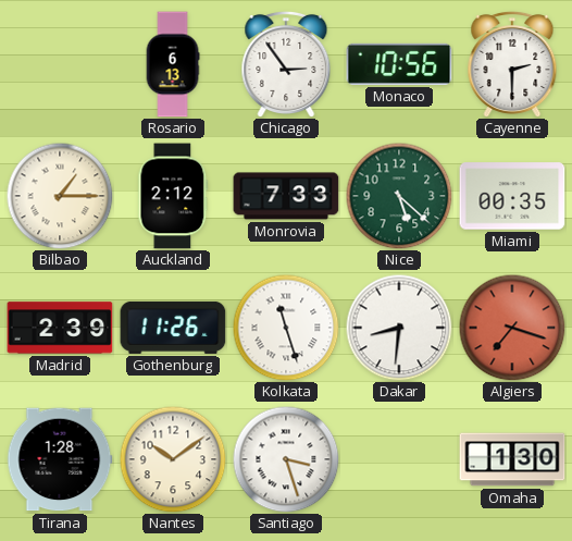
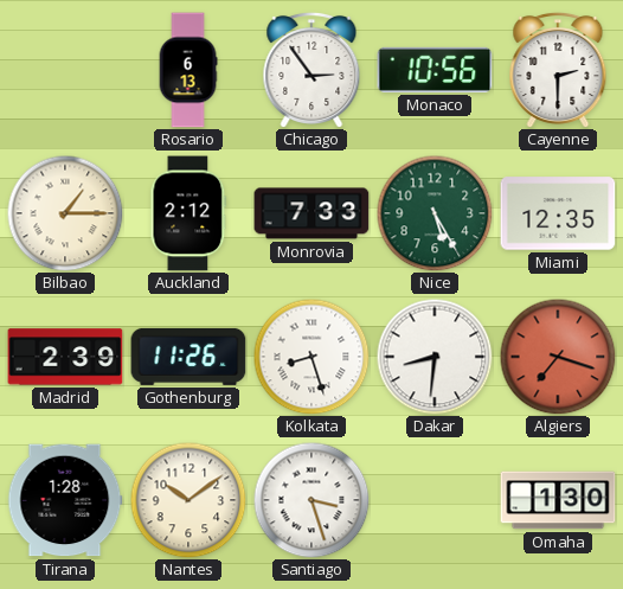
Nice: 5:22 -> 5:25 (435, 213)
Miami: 00:35 -> 12:35 (558, 213)
Kolkata: 11:27 -> 8:27 (311, 357)
